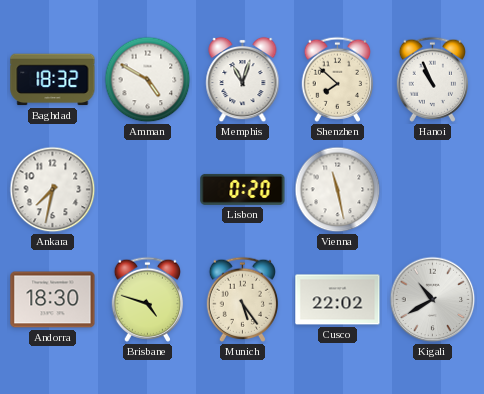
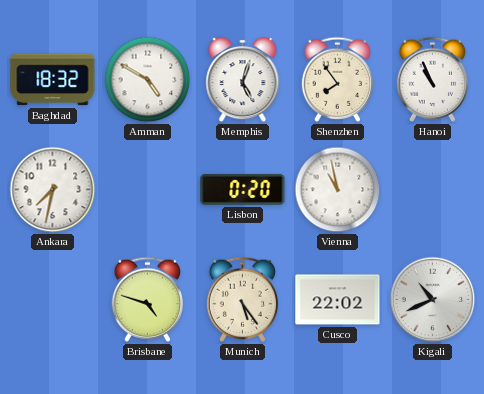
Memphis: 11:03 -> 5:03 (243, 80)
Shenzhen: 7:52 -> 7:54 (337, 79)
Vienna: 11:28 -> 10:58 (338, 190)
Andorra: 18:30 -> none (53, 300)
Kigali: 10:40 -> 10:41 (433, 300)
